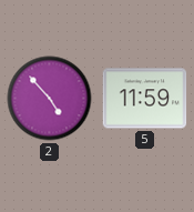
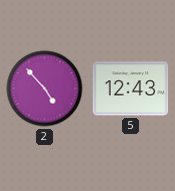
5: 11:59 -> 12:43 (131, 89)
